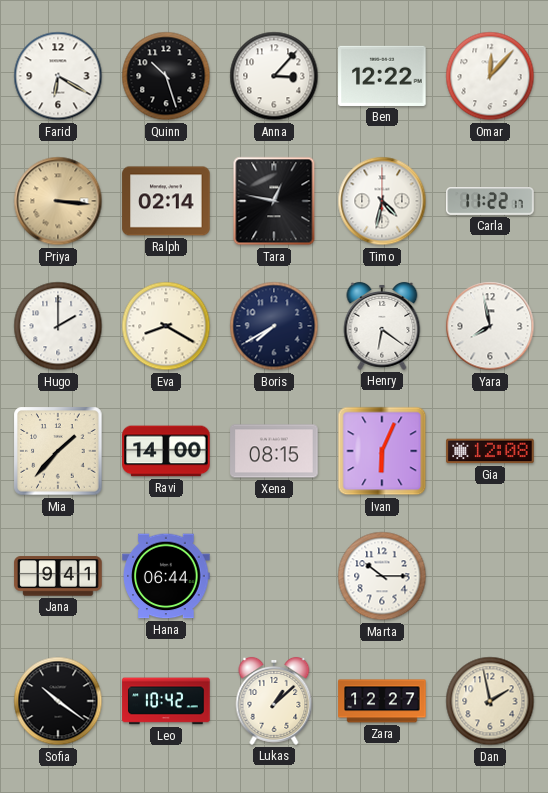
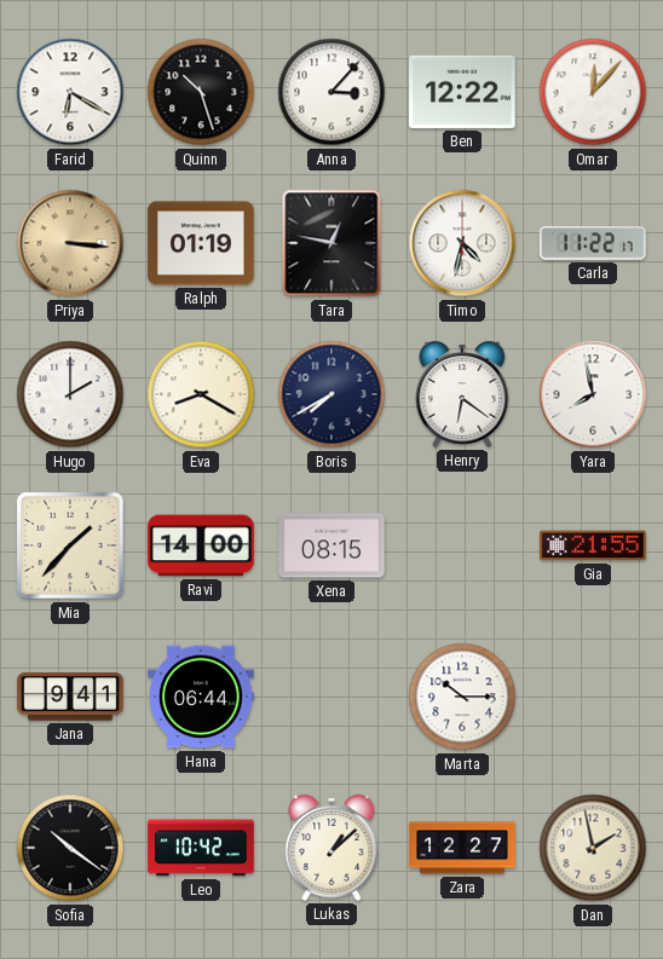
Ralph: 02:14 -> 01:19 (201, 243)
Ivan: 6:04 -> none (382, 451)
Gia: 12:08 -> 21:55 (593, 545)
